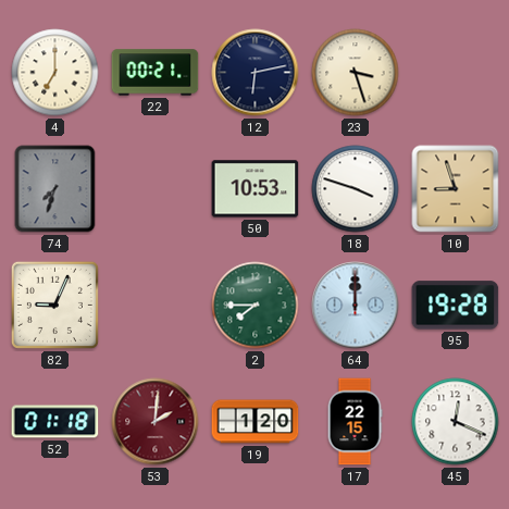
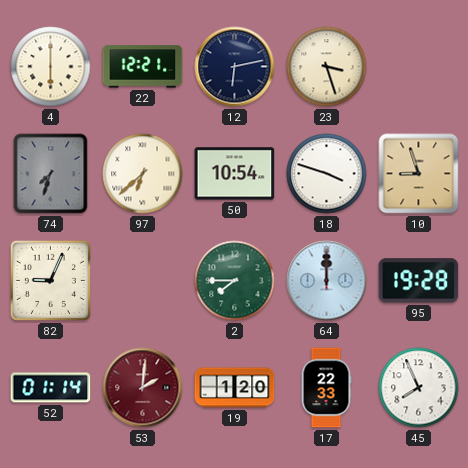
4: 7:00 -> 6:00 (51, 67)
22: 00:21 -> 12:21 (143, 67)
97: none -> 6:38 (143, 174)
50: 10:53 -> 10:54 (235, 174)
52: 01:18 -> 01:14 (51, 388)
17: 22:15 -> 22:33 (326, 388)
45: 12:19 -> 7:56 (419, 388)
